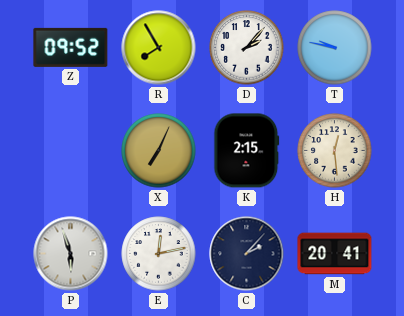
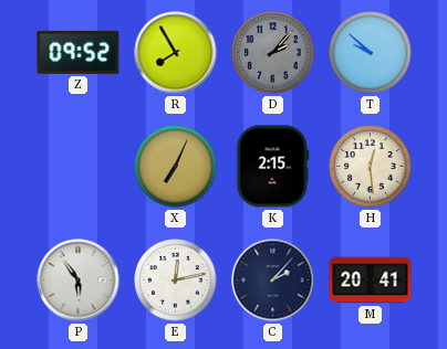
D dial: white -> grey (273, 53)
T: 9:47 -> 9:52 (371, 53)
P: 5:57 -> 5:54 (79, 281)
